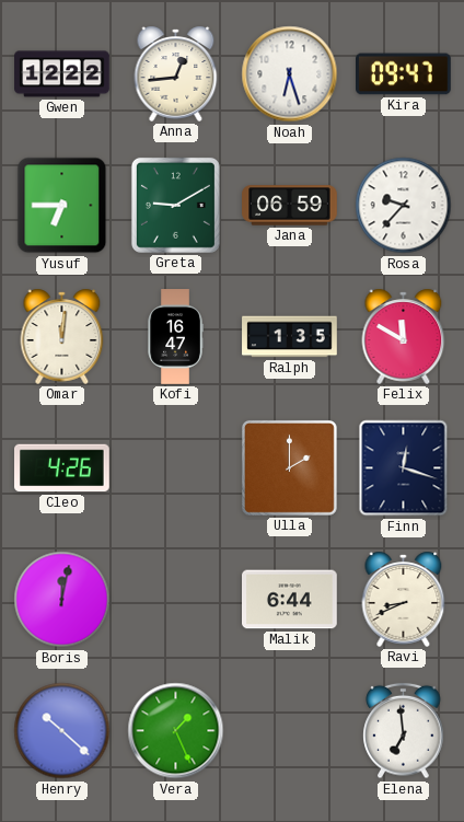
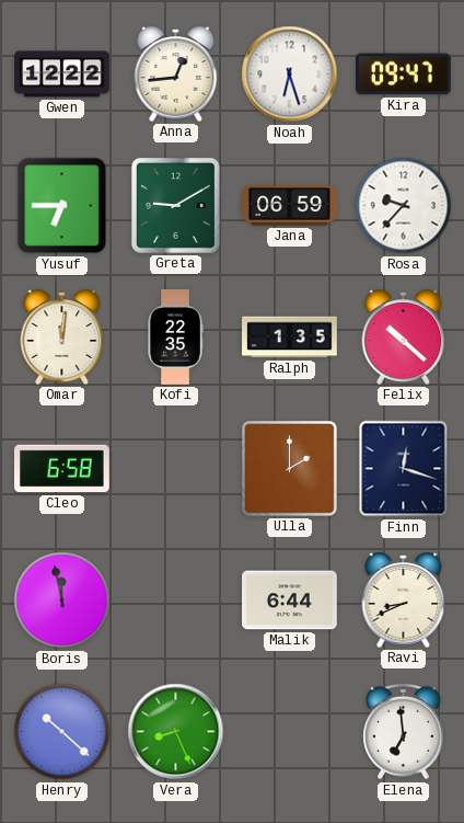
Kofi: 16:47 -> 22:35 (175, 338)
Felix: 11:50 -> 10:22 (404, 336)
Cleo: 4:26 -> 6:58 (62, 469)
Boris: 12:02 -> 11:58 (62, 601)
Vera: 1:26 -> 8:26 (176, 732)
